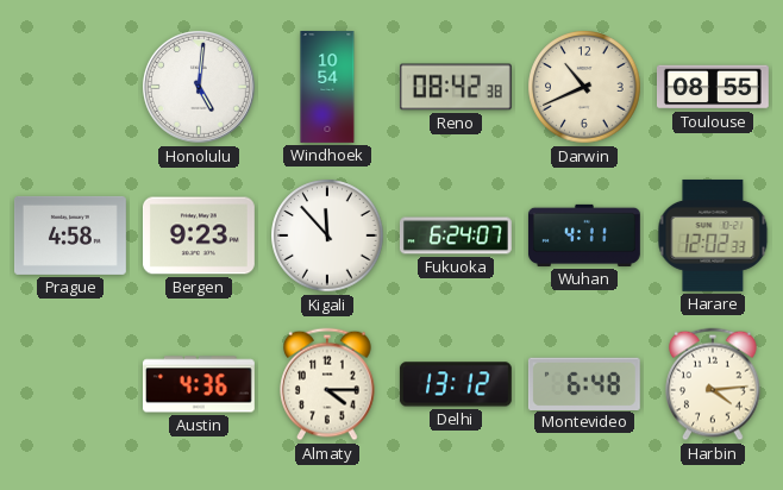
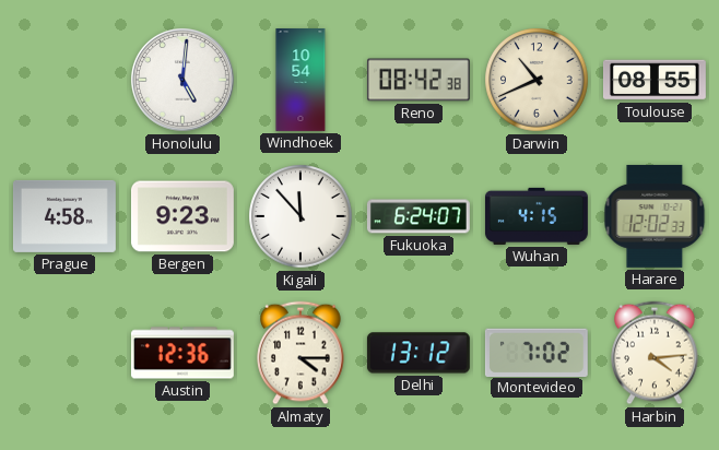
Wuhan: 4:11 -> 4:15 (537, 216)
Austin: 4:36 -> 12:36 (182, 353)
Montevideo: 6:48 -> 7:02 (537, 352)
